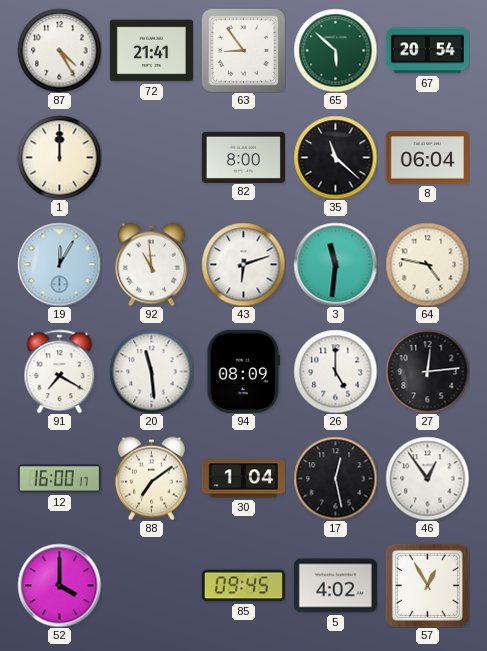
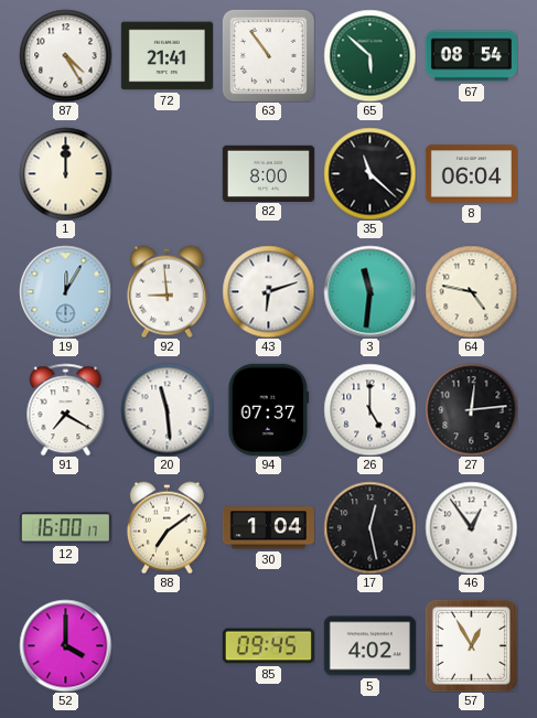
63: 8:54 -> 10:54 (268, 55)
67: 20:54 -> 08:54 (471, 56)
92: 10:59 -> 8:59 (167, 291)
94: 08:09 -> 07:37 (269, 409)
